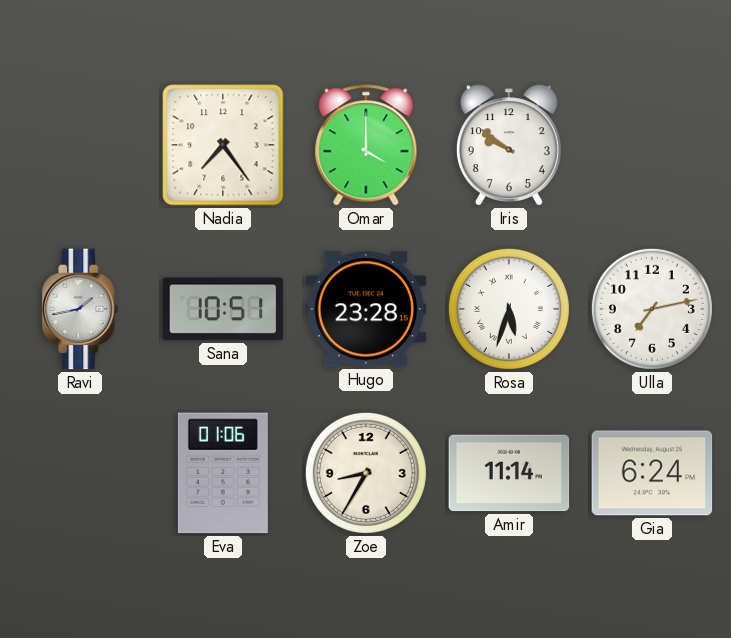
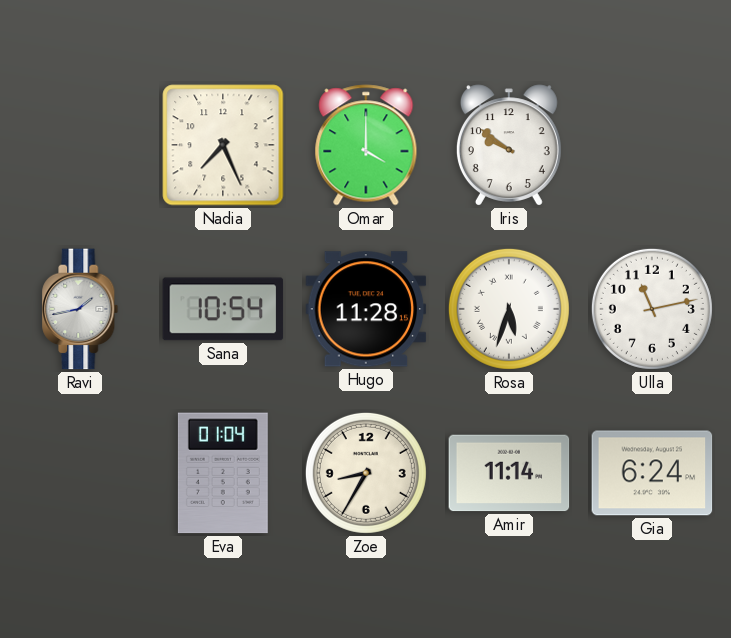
Nadia: 7:24 -> 7:26 (223, 145)
Sana: 10:51 -> 10:54 (223, 309)
Hugo: 23:28 -> 11:28 (366, 309)
Ulla: 7:13 -> 11:13 (652, 309)
Eva: 01:06 -> 01:04 (223, 473)
